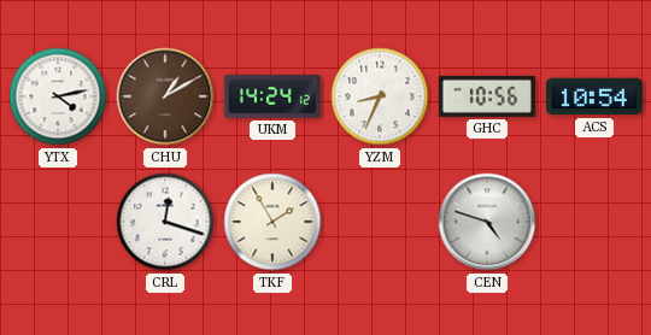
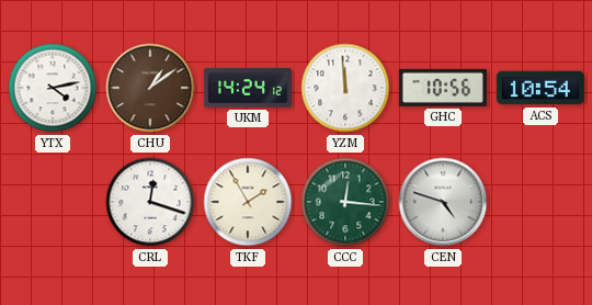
CHU: 1:10 -> 1:09 (150, 88)
YZM: 8:34 -> 11:59 (345, 88)
CCC: none -> 12:16 (345, 202)
